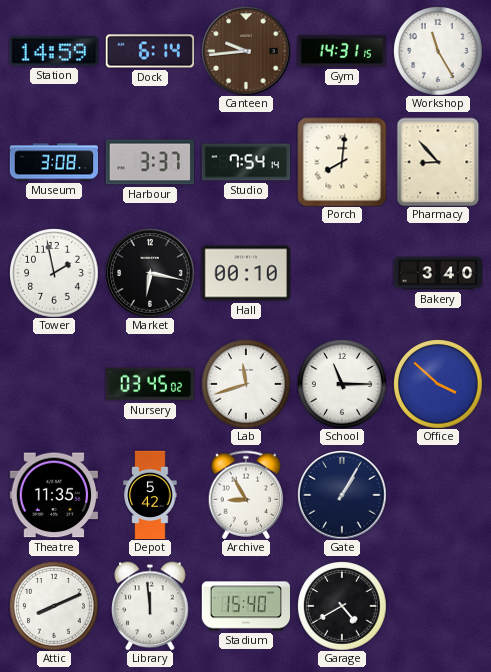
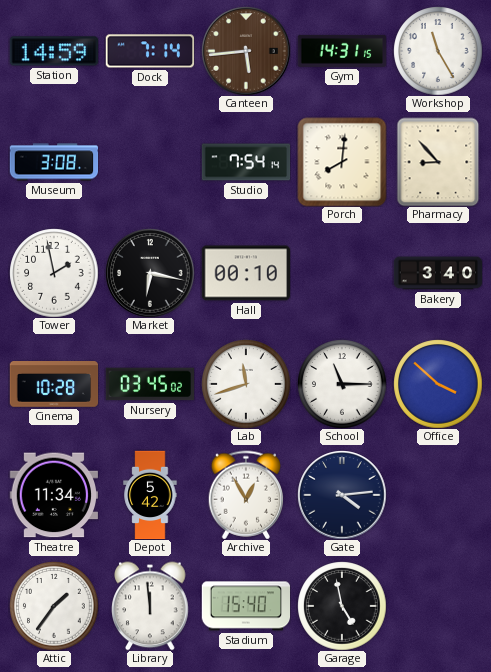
Dock: 6:14 -> 7:14 (150, 51)
Canteen: 9:44 -> 5:44 (246, 51)
Harbour: 3:37 -> none (150, 162)
Cinema: none -> 10:28 (54, 385)
Theatre: 11:35 -> 11:34 (53, 495)
Archive: 8:55 -> 12:55 (246, 495)
Gate: 1:05 -> 4:14 (342, 495)
Attic: 8:11 -> 1:36 (54, 606)
Garage: 4:40 -> 4:58 (342, 606)
